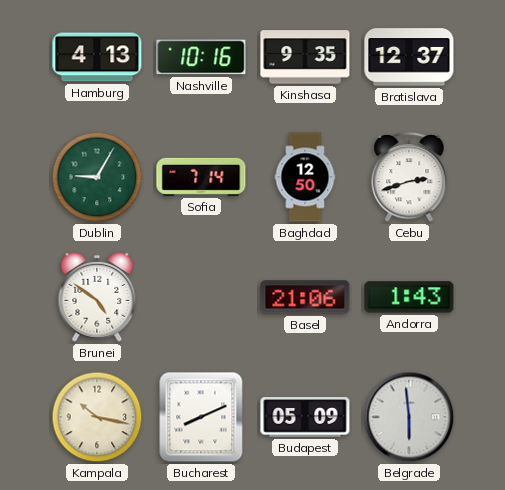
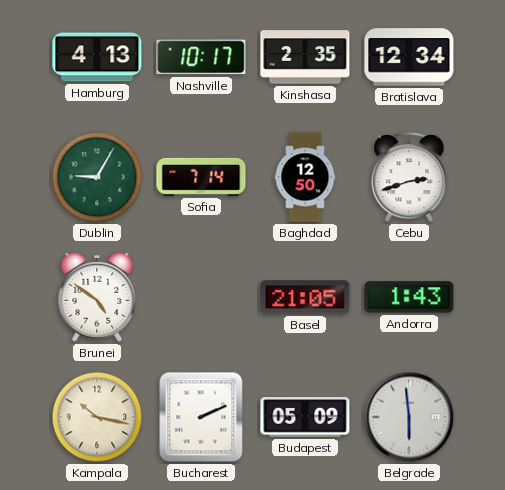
Nashville: 10:16 -> 10:17 (201, 57)
Kinshasa: 9:35 -> 2:35 (305, 57)
Bratislava: 12:37 -> 12:34 (409, 57)
Basel: 21:06 -> 21:05 (305, 297)
Bucharest: 8:11 -> 2:11 (201, 417)
